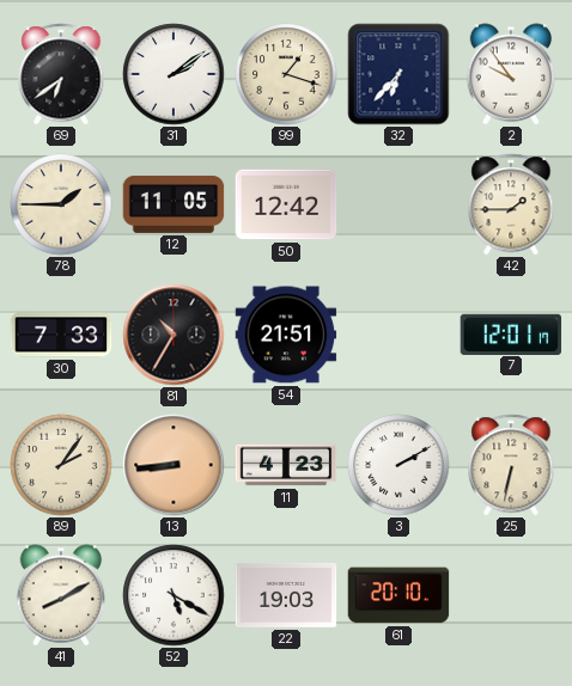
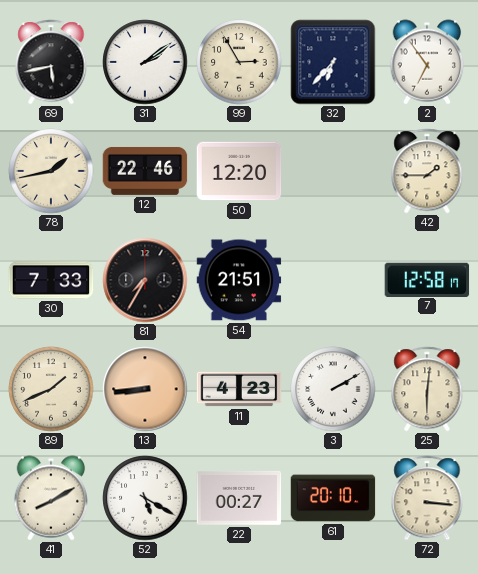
69: 6:39 -> 5:43 (51, 62)
99: 1:18 -> 2:55 (239, 62)
2: 9:54 -> 6:54 (427, 62)
78: 1:45 -> 1:43 (51, 171)
12: 11:05 -> 22:46 (145, 171)
50: 12:42 -> 12:20 (239, 171)
81: 10:35 -> 7:35 (145, 280)
7: 12:01 -> 12:58 (427, 279)
89: 2:06 -> 1:41 (51, 389)
25: 6:32 -> 6:01 (427, 389)
22: 19:03 -> 00:27 (239, 498)
72: none -> 3:16 (427, 498)
